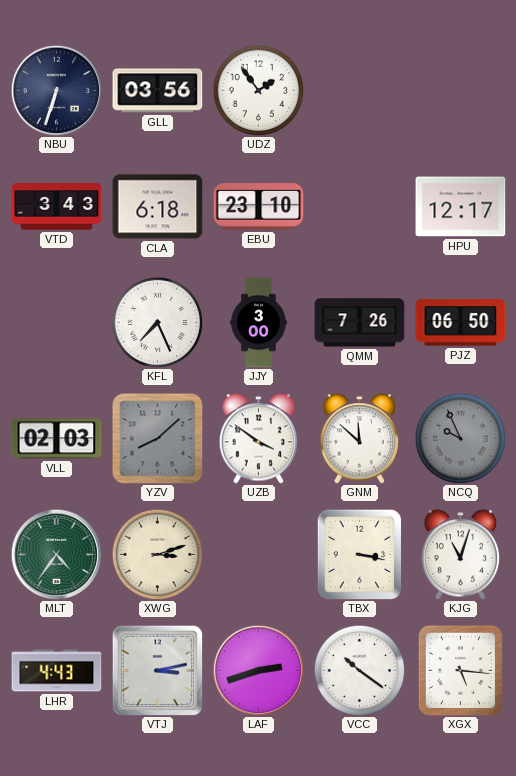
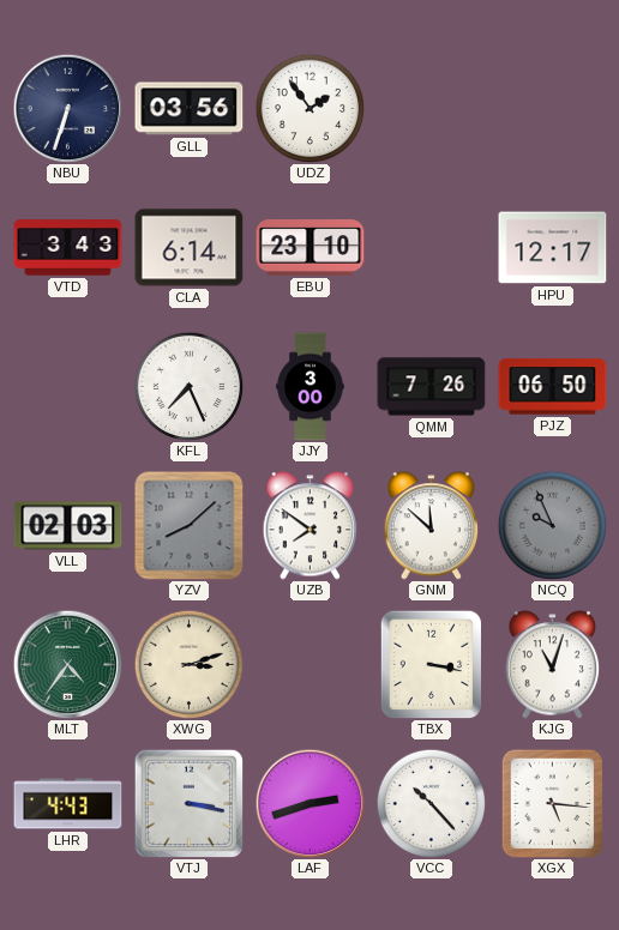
CLA: 6:18 -> 6:14 (190, 248)
UZB: 3:51 -> 7:51 (311, 526)
VTJ: 3:13 -> 3:17 (188, 803)
VCC: 10:21 -> 10:23 (431, 803)
